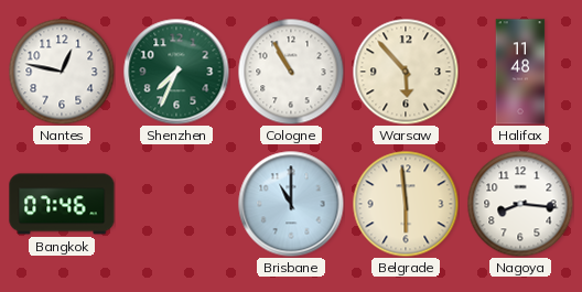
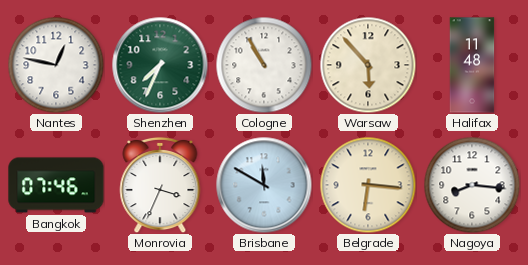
Monrovia: none -> 3:34 (160, 185)
Brisbane: 11:00 -> 11:50 (264, 185)
Belgrade: 5:59 -> 6:16 (368, 185)
